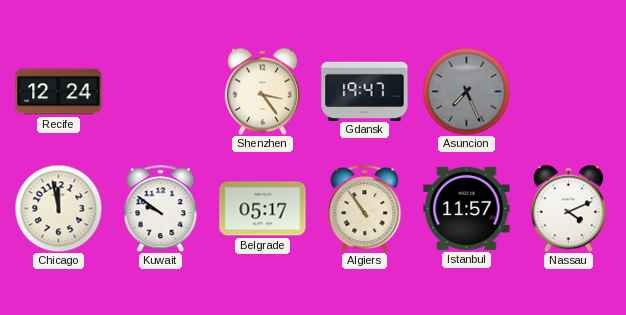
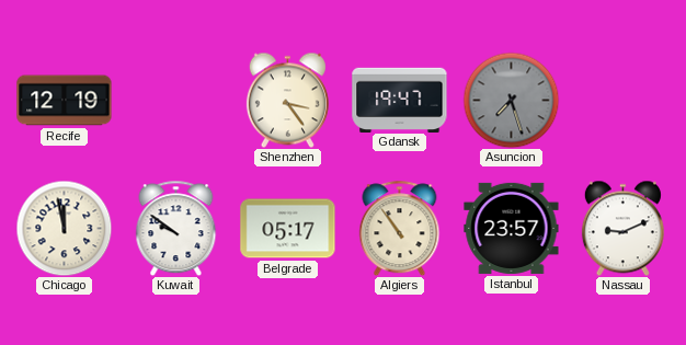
Recife: 12:24 -> 12:19 (65, 101)
Asuncion: 7:26 -> 7:27 (511, 100)
Istanbul: 11:57 -> 23:57 (512, 228)
Nassau: 4:11 -> 9:11 (622, 228)
